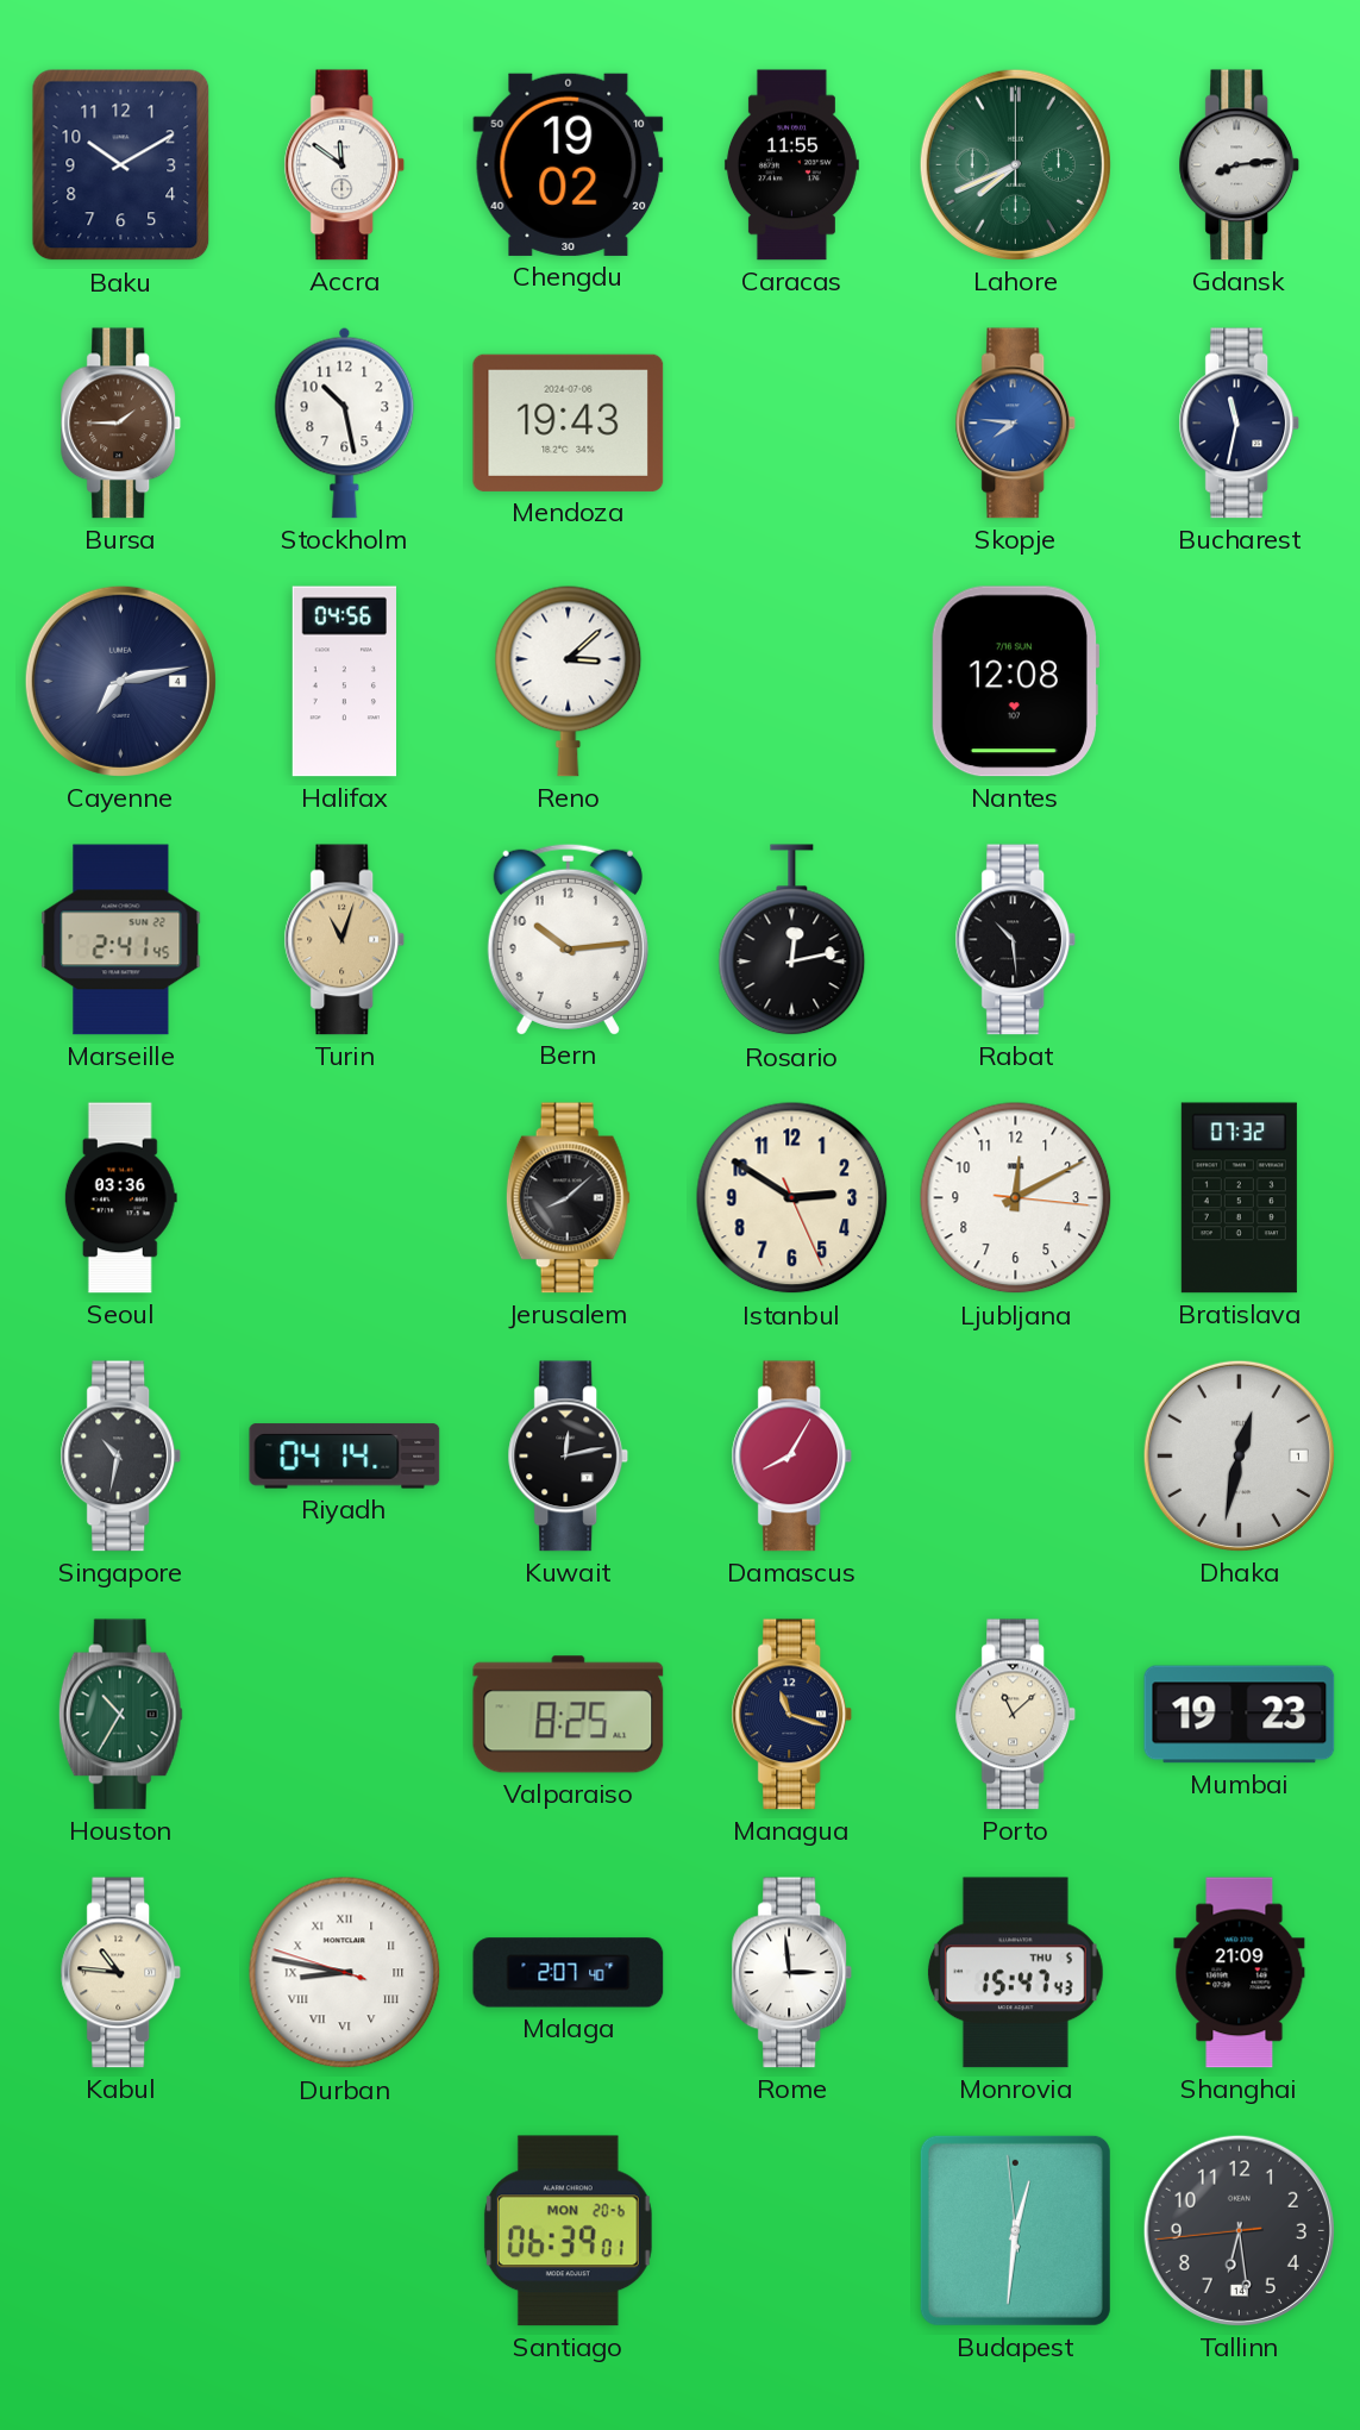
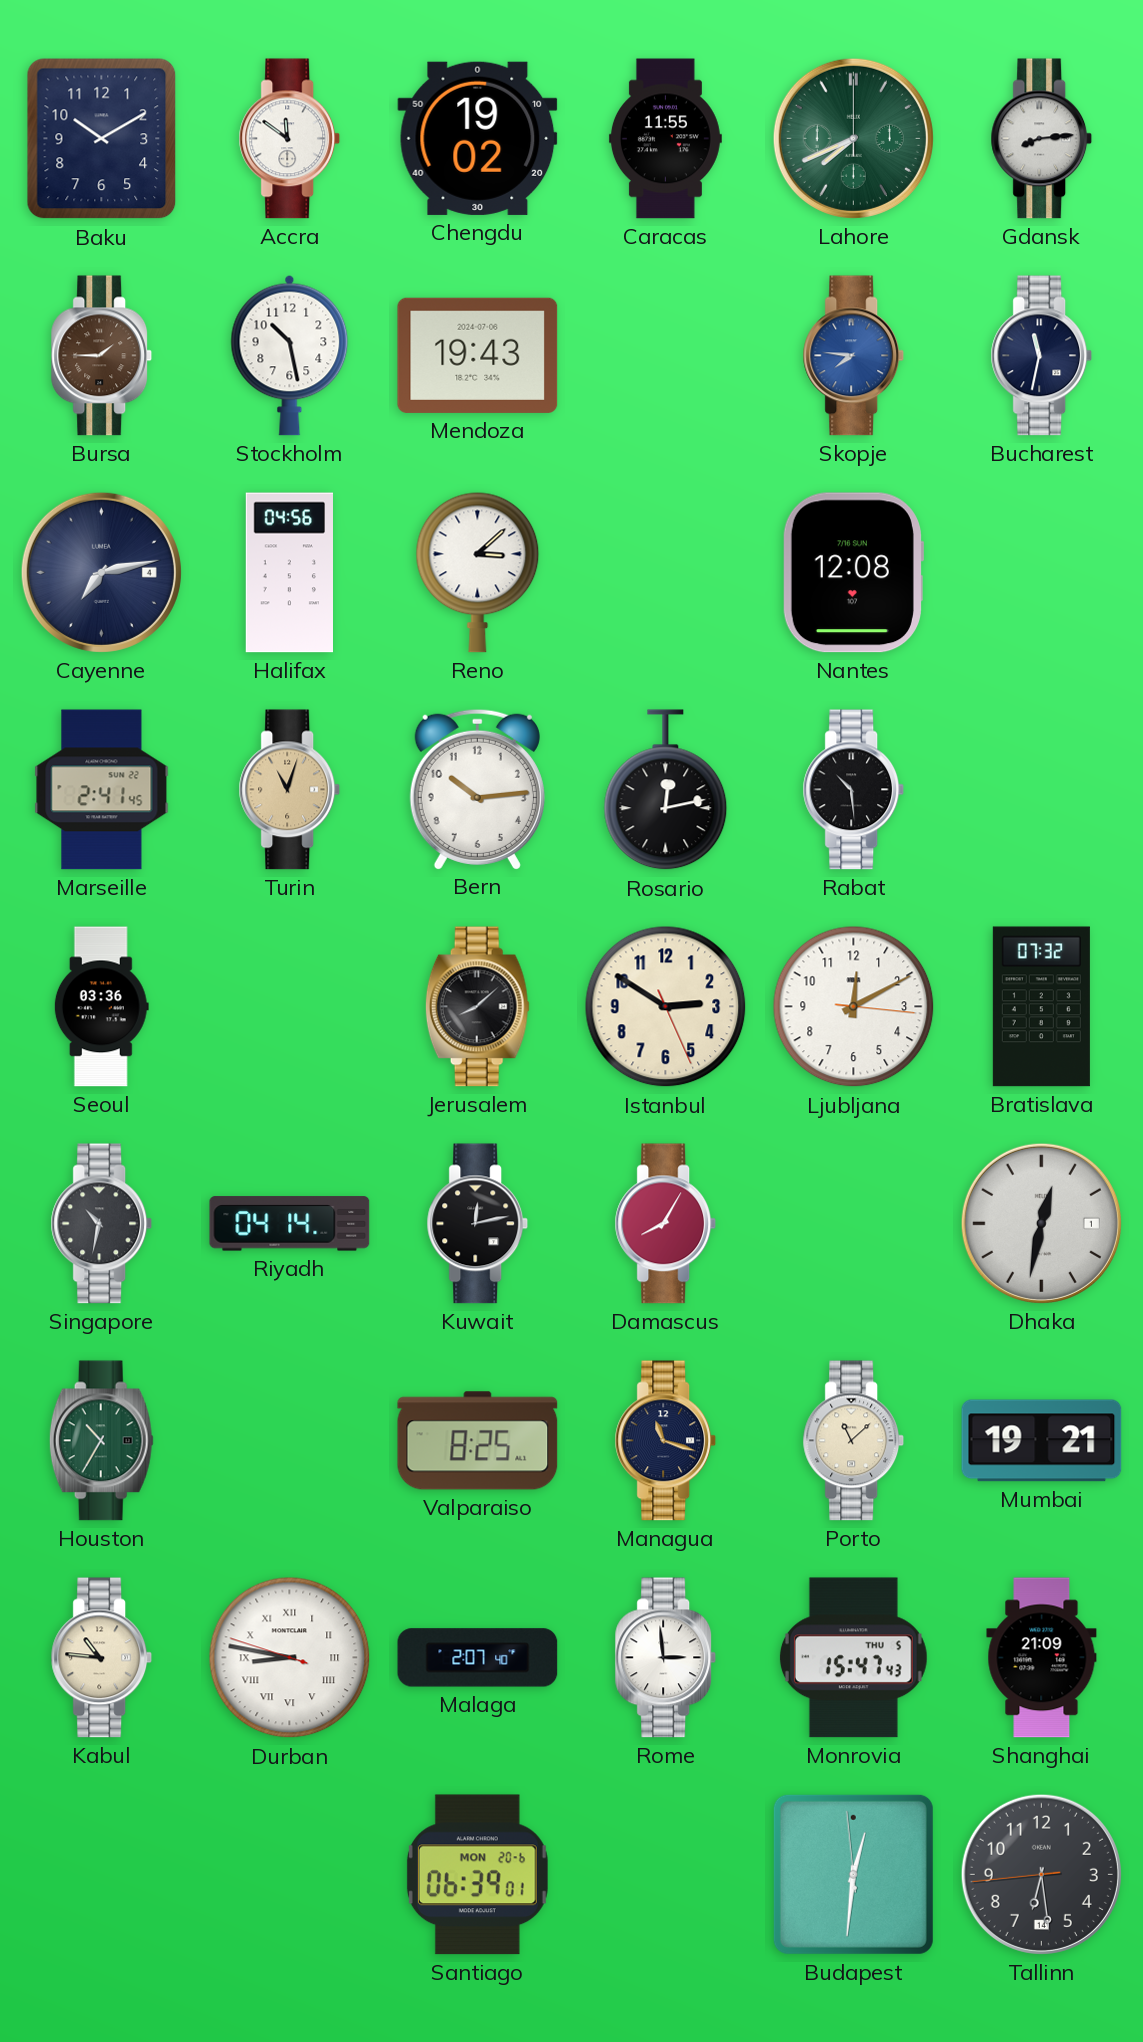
Mumbai: 19:23 -> 19:21 (1042, 1441)
